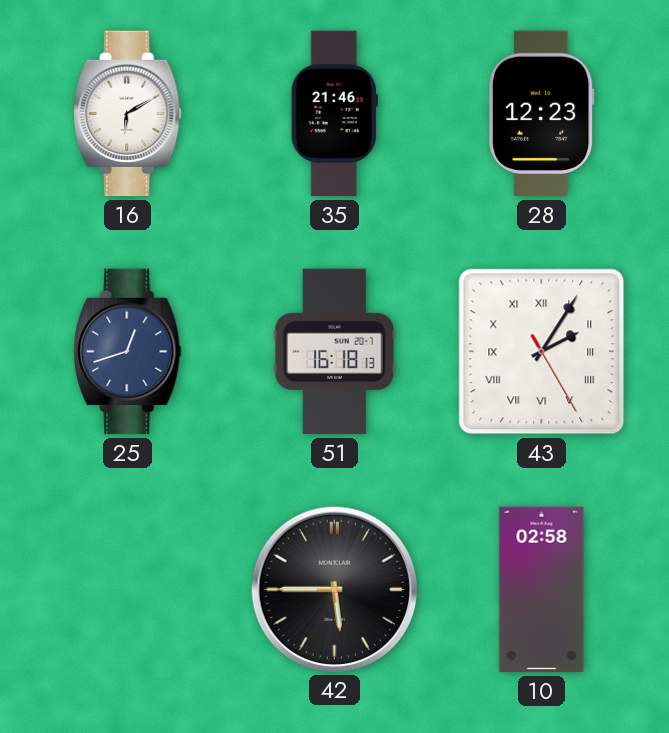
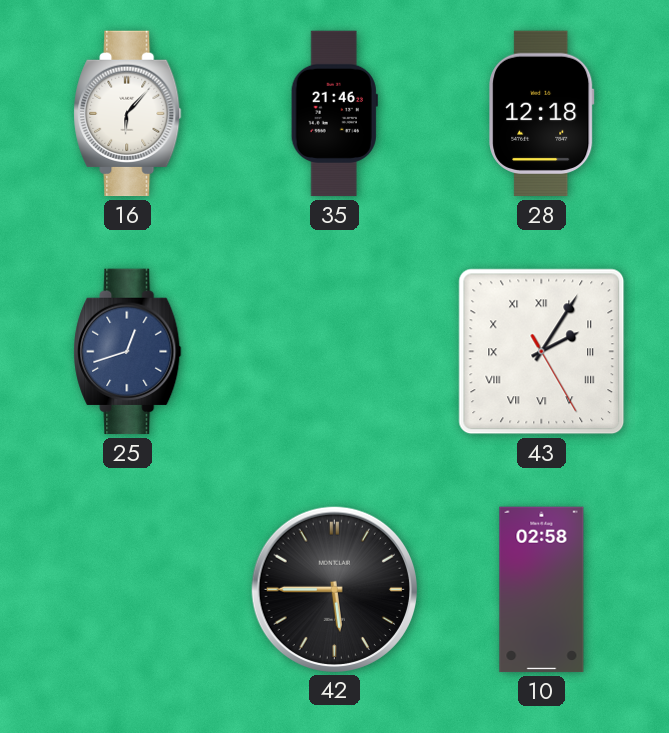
16: 6:10 -> 6:07 (128, 114)
28: 12:23 -> 12:18 (542, 114)
51: 16:18 -> none (335, 352)
